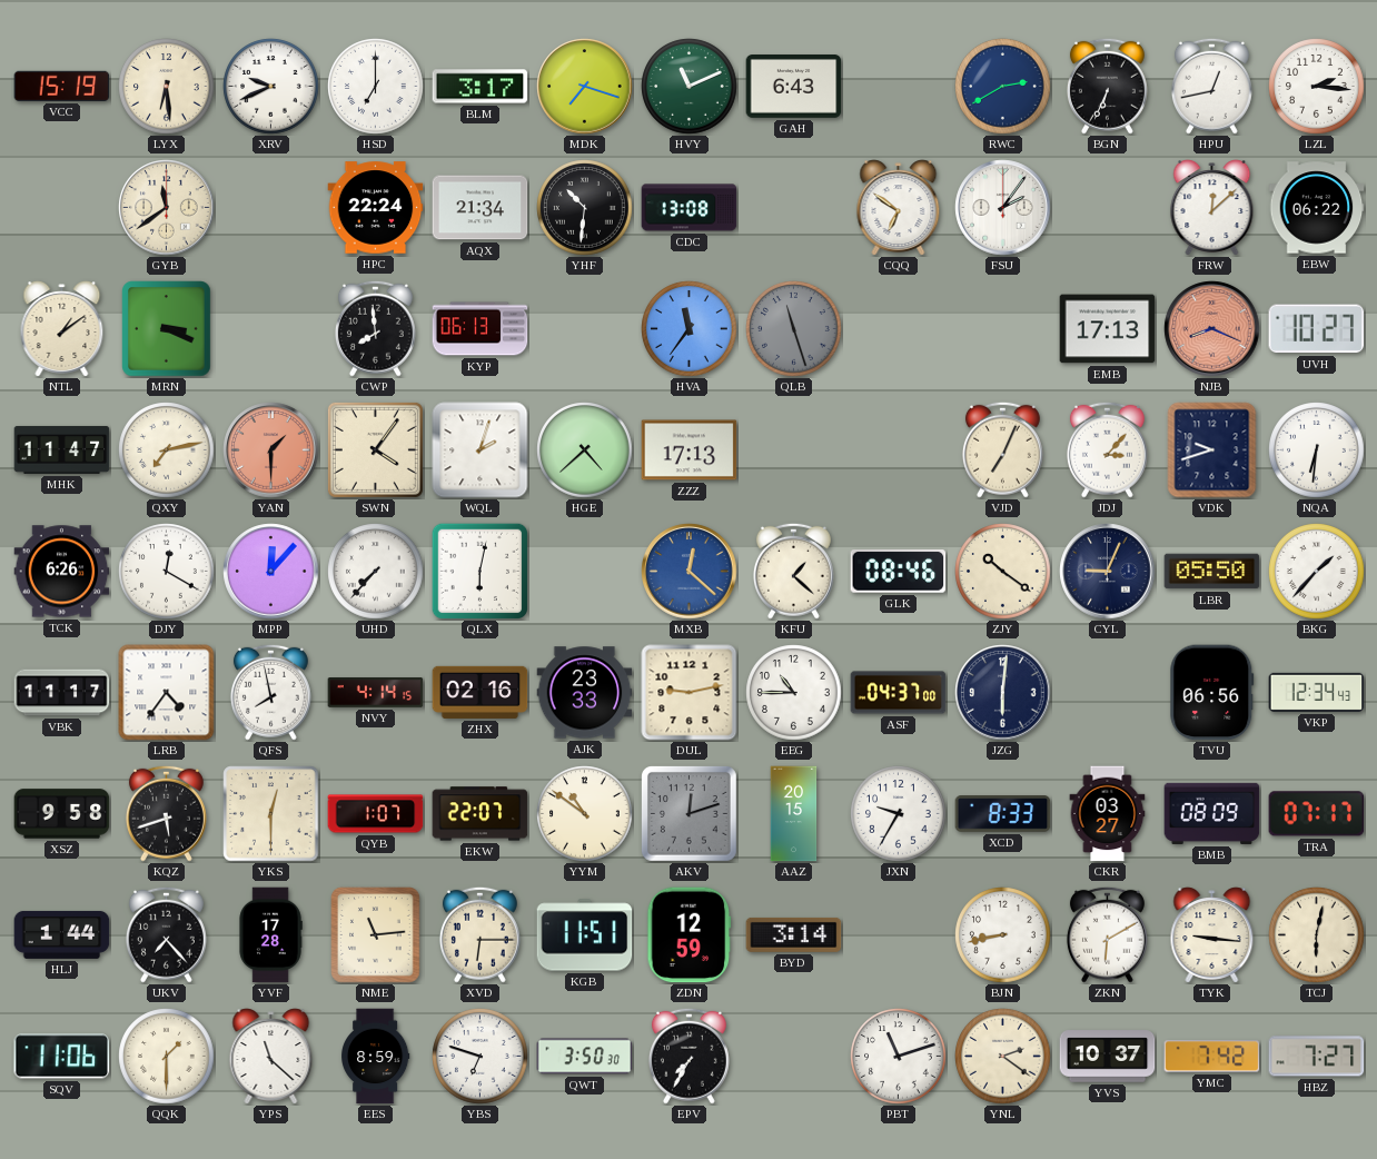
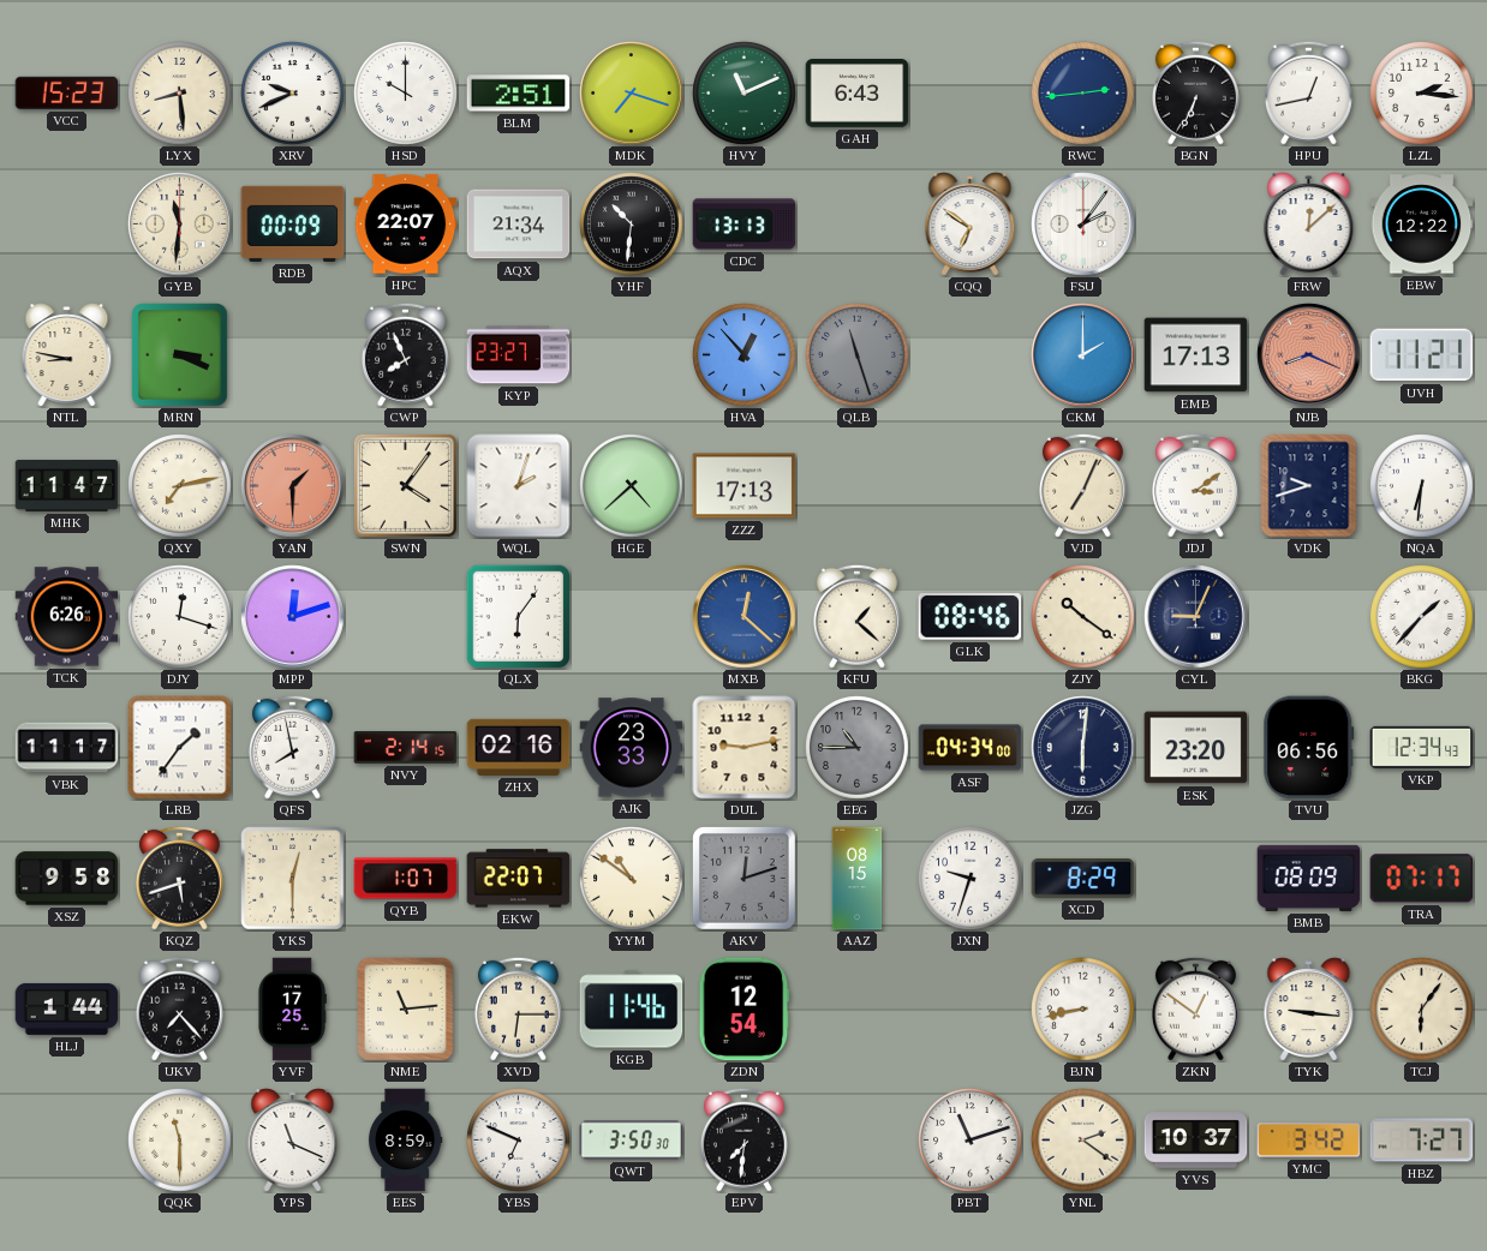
VCC: 15:19 -> 15:23 (67, 92)
LYX: 6:29 -> 8:29 (180, 94)
HSD: 7:00 -> 10:00 (406, 94)
BLM: 3:17 -> 2:51 (519, 94)
RWC: 2:40 -> 2:44 (1083, 94)
GYB: 11:39 -> 11:31 (180, 225)
RDB: none -> 00:09 (293, 223)
HPC: 22:24 -> 22:07 (406, 225)
CDC: 13:08 -> 13:13 (745, 225)
EBW: 06:22 -> 12:22 (1422, 225)
NTL: 1:09 -> 8:47 (67, 355)
CWP: 7:59 -> 7:56 (405, 354)
KYP: 06:13 -> 23:27 (519, 355)
HVA: 11:36 -> 12:53 (745, 355)
CKM: none -> 2:00 (1083, 355)
UVH: 10:27 -> 11:21 (1422, 355)
JDJ: 3:07 -> 3:09 (1195, 485)
DJY: 12:20 -> 12:18 (180, 617)
MPP: 12:07 -> 12:12 (293, 617)
UHD: 7:37 -> none (376, 572)
QLX: 6:02 -> 6:06 (518, 616)
LBR: 05:50 -> none (1212, 572)
LRB: 4:36 -> 1:36 (180, 748)
NVY: 4:14 -> 2:14 (406, 748)
EEG dial: white -> grey (858, 748)
ASF: 04:37 -> 04:34 (971, 748)
ESK: none -> 23:20 (1196, 748)
AAZ: 20:15 -> 08:15 (858, 879)
JXN: 9:35 -> 9:33 (971, 879)
XCD: 8:33 -> 8:29 (1083, 879)
CKR: 03:27 -> none (1108, 814)
YVF: 17:28 -> 17:25 (292, 1010)
KGB: 11:51 -> 11:46 (632, 1010)
ZDN: 12:59 -> 12:54 (745, 1010)
BYD: 3:14 -> none (794, 934)
ZKN: 6:10 -> 12:51 (1195, 1008)
TCJ: 6:02 -> 6:06 (1422, 1010)
SQV: 11:06 -> none (62, 1057)
QQK: 1:30 -> 11:30 (180, 1141)
YPS: 11:22 -> 11:19 (293, 1141)
YBS: 6:48 -> 6:49 (519, 1141)
EPV: 7:35 -> 7:31 (743, 1139)
YMC: 7:42 -> 3:42 (1309, 1141)
